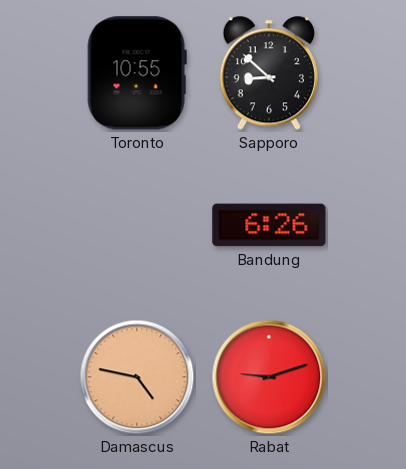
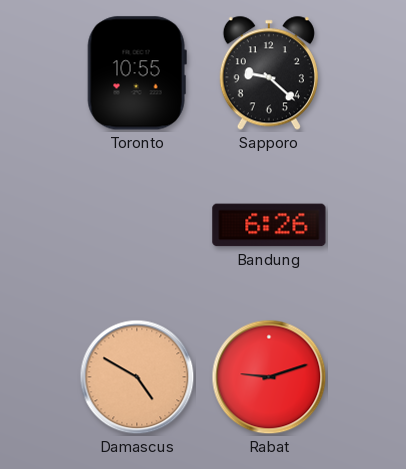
Sapporo: 8:52 -> 9:22 (269, 73)
Damascus: 4:47 -> 4:50 (137, 377)
